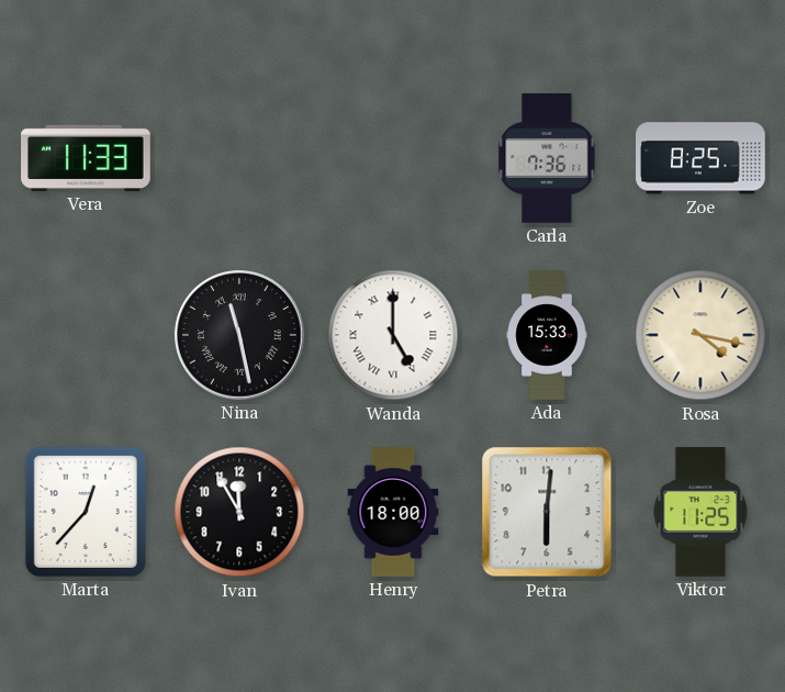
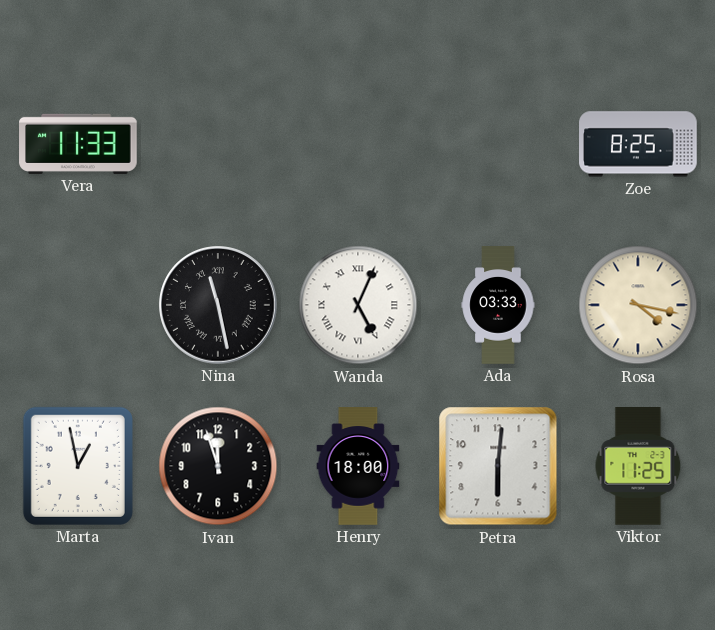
Carla: 7:36 -> none (547, 158)
Wanda: 5:00 -> 5:04 (358, 305)
Ada: 15:33 -> 03:33 (498, 305)
Marta: 12:37 -> 12:58 (78, 466)
Ivan: 11:55 -> 11:57 (218, 466)
